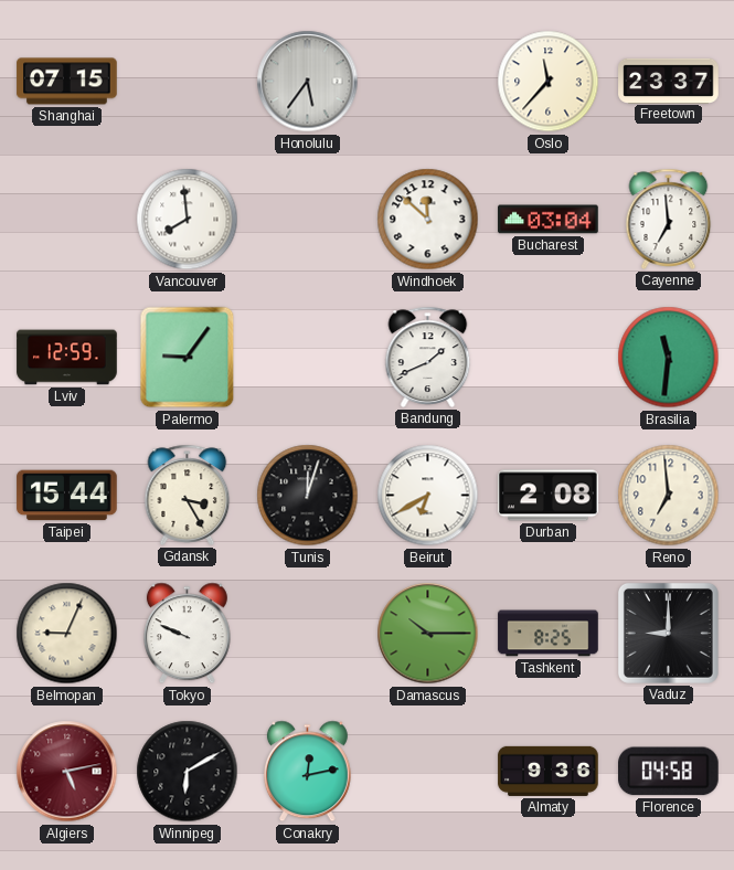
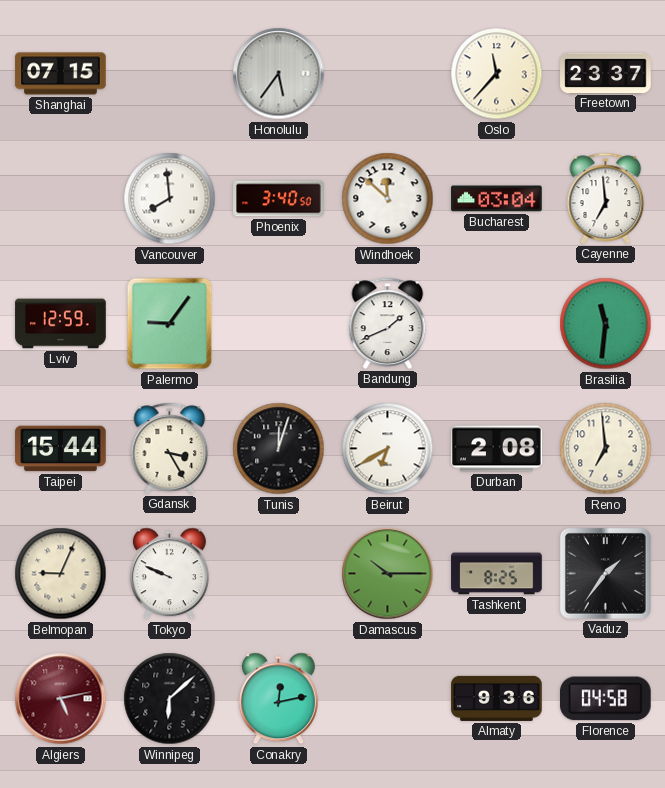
Phoenix: none -> 3:40 (279, 199)
Vaduz: 9:00 -> 1:36 (605, 573)
Winnipeg: 6:10 -> 6:08 (170, 699)
